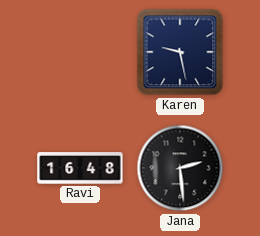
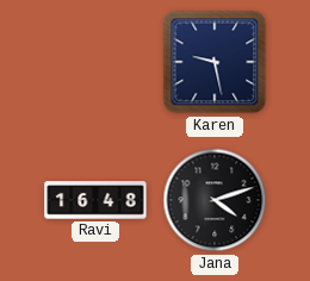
Jana: 2:29 -> 4:12 (215, 200)
